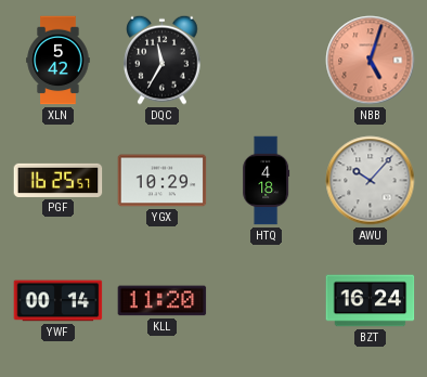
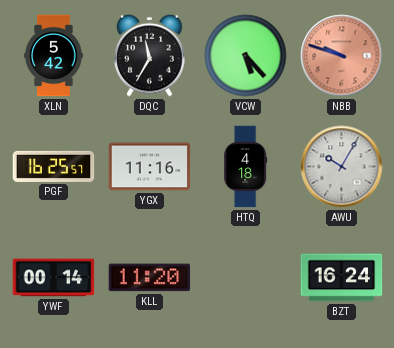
VCW: none -> 5:23 (246, 56)
NBB: 5:03 -> 9:48 (342, 56)
YGX: 10:29 -> 11:16 (150, 167)
AWU: 10:07 -> 10:05 (342, 167)
